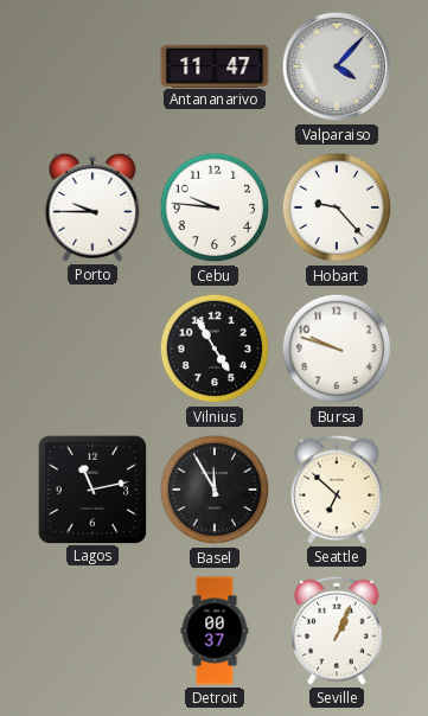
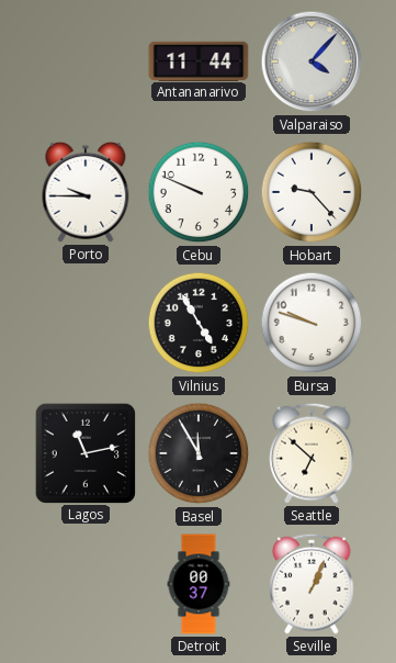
Antananarivo: 11:47 -> 11:44 (199, 60)
Cebu: 9:46 -> 9:49 (199, 192)
